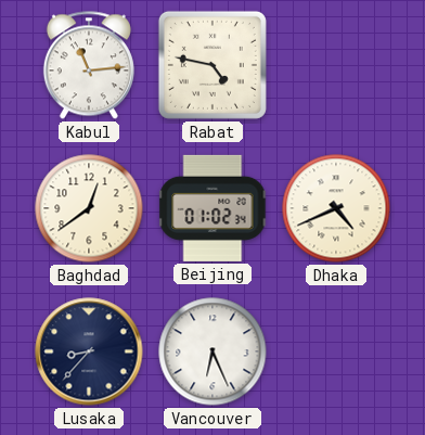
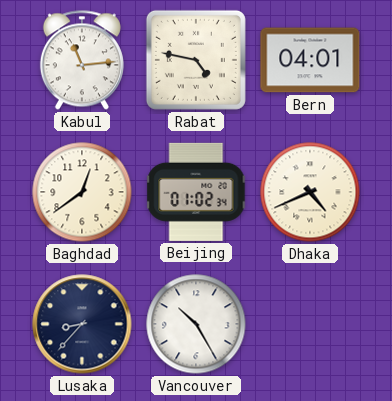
Bern: none -> 04:01 (310, 60)
Vancouver: 6:26 -> 10:25 (196, 324)
